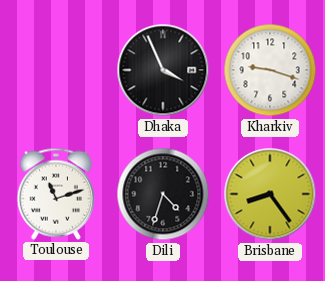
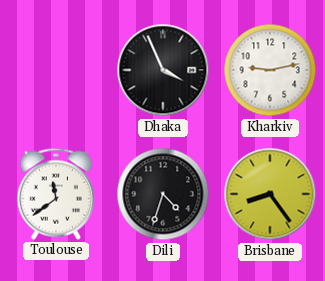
Kharkiv: 9:18 -> 9:13 (270, 70)
Toulouse: 11:12 -> 11:39 (56, 194)
